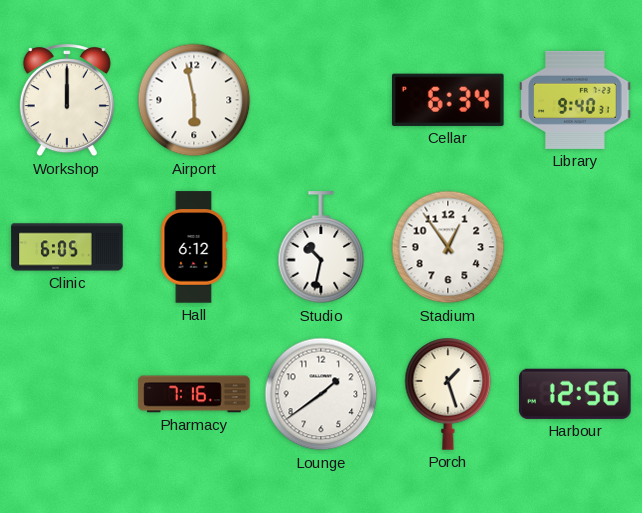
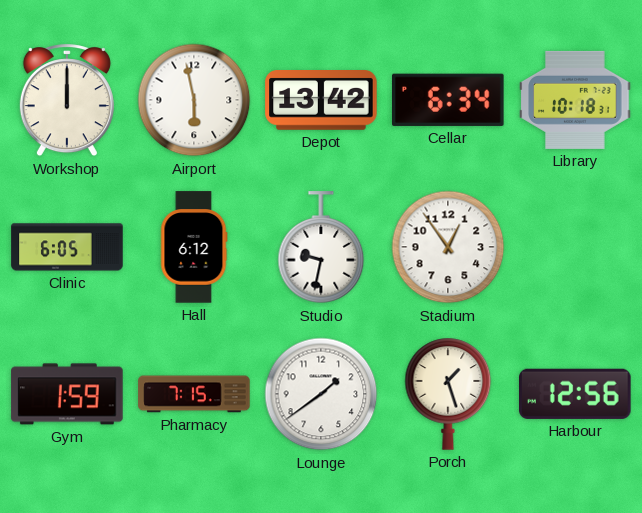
Depot: none -> 13:42 (321, 100)
Library: 9:40 -> 10:18 (575, 100)
Studio: 10:32 -> 9:32 (321, 248)
Gym: none -> 1:59 (67, 394)
Pharmacy: 7:16 -> 7:15 (194, 394)
